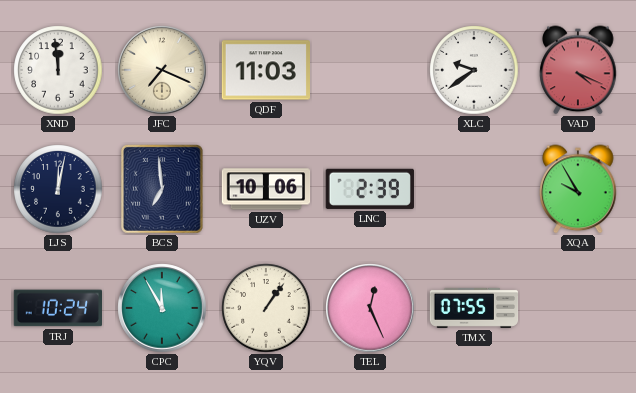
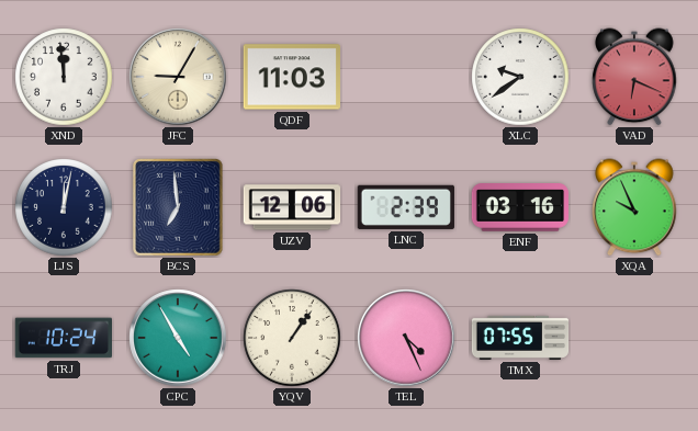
JFC: 7:19 -> 9:05 (178, 77)
VAD: 4:19 -> 6:19 (634, 77)
UZV: 10:06 -> 12:06 (292, 207)
ENF: none -> 03:16 (520, 207)
XQA: 9:55 -> 9:56 (634, 207)
CPC: 11:55 -> 4:55 (178, 338)
TEL: 12:26 -> 4:26 (406, 338)
